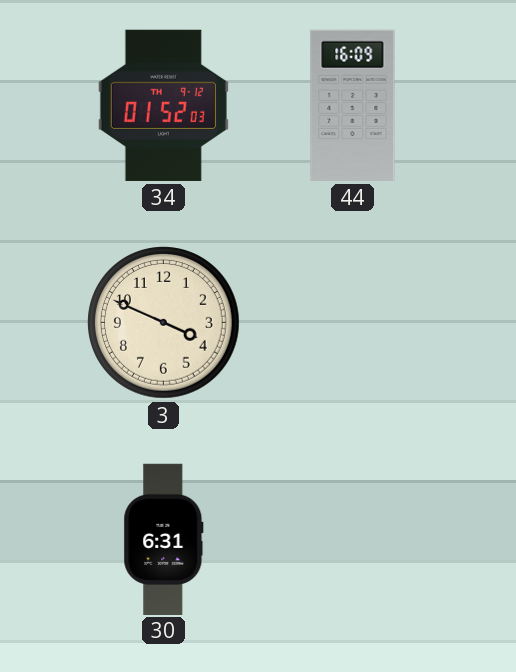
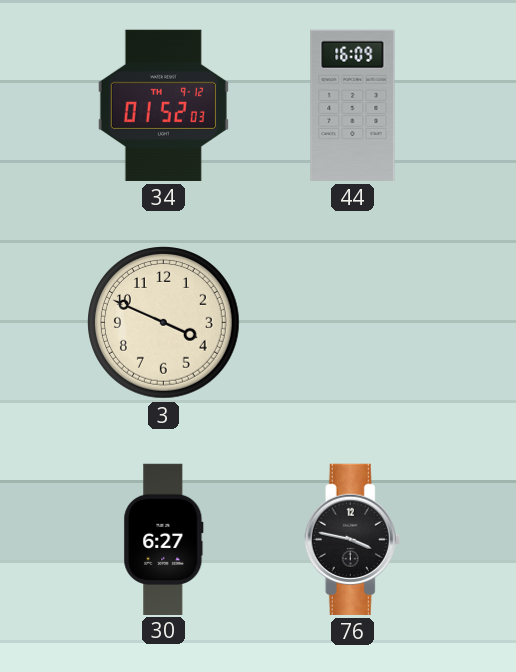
30: 6:31 -> 6:27 (164, 539)
76: none -> 3:47 (353, 539)
